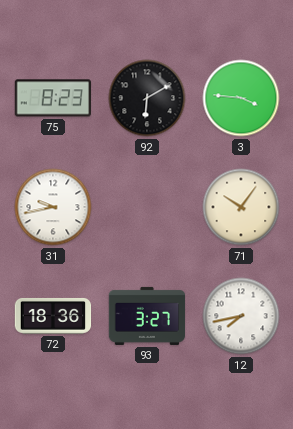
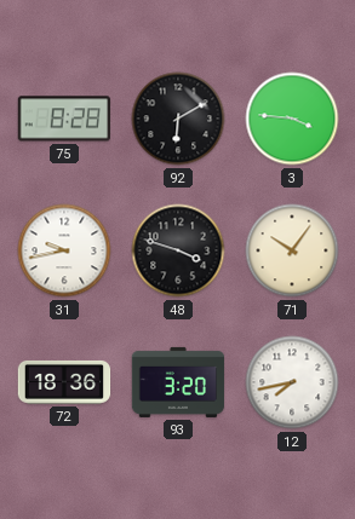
75: 8:23 -> 8:28 (63, 119)
48: none -> 3:48 (178, 250)
93: 3:27 -> 3:20 (178, 382)
